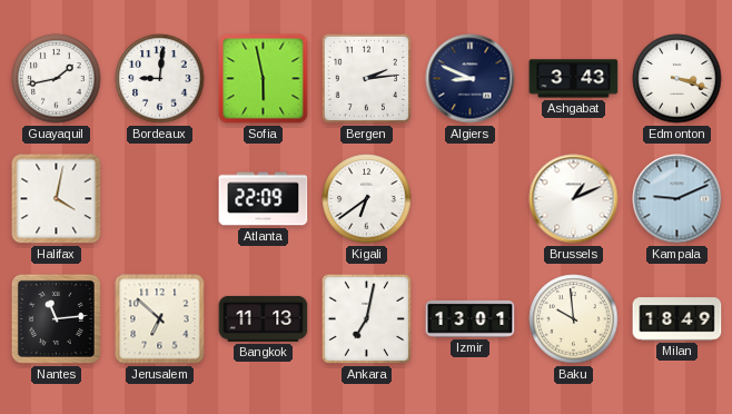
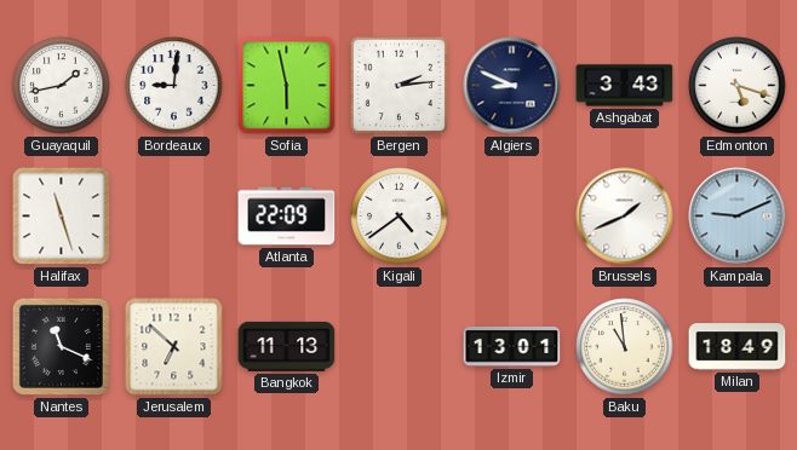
Edmonton: 3:18 -> 5:18 (738, 86)
Halifax: 4:02 -> 11:27 (62, 217)
Kigali: 6:39 -> 4:39 (400, 217)
Brussels: 1:11 -> 1:41 (625, 217)
Nantes: 11:14 -> 11:19 (61, 346)
Ankara: 7:02 -> none (366, 318)
Baku: 9:59 -> 10:59 (625, 347)
